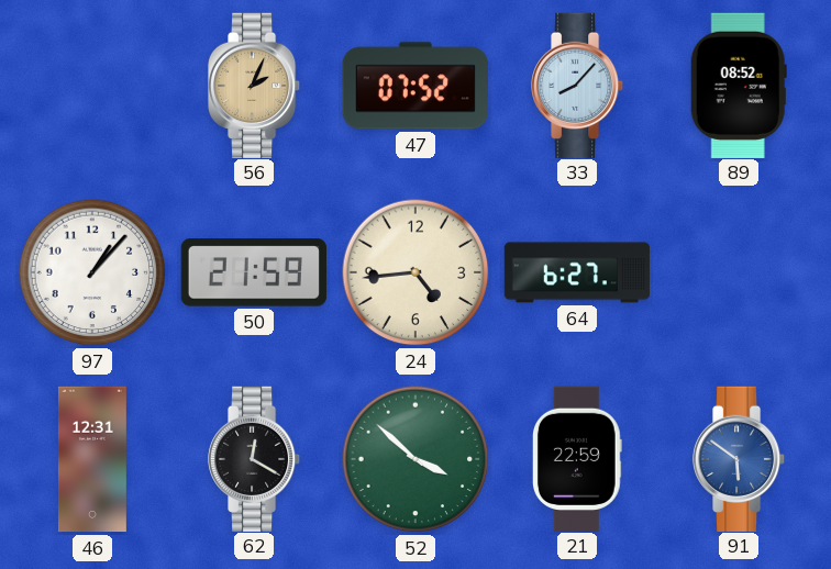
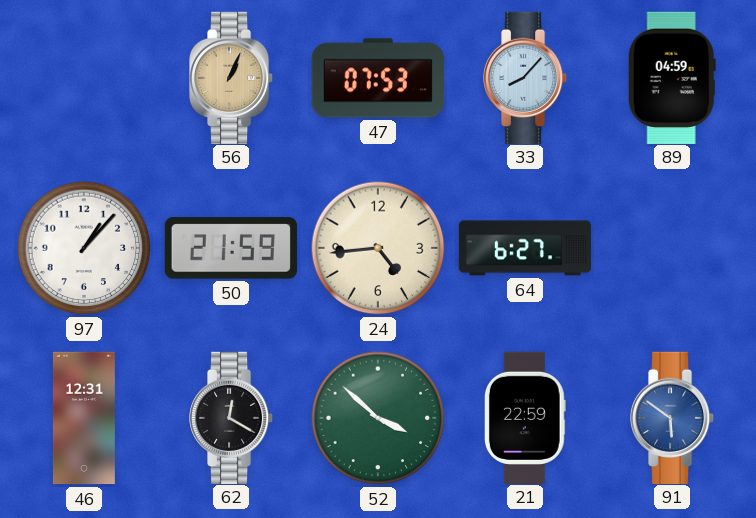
56: 2:04 -> 1:04 (232, 77)
47: 07:52 -> 07:53 (378, 78)
89: 08:52 -> 04:59 (672, 77)
